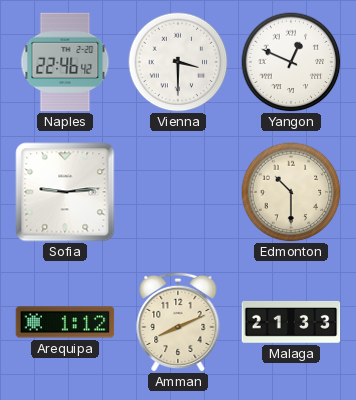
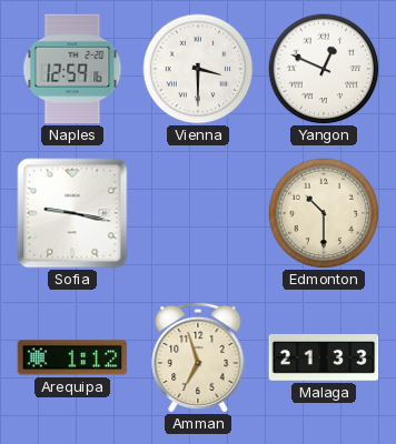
Naples: 22:46 -> 12:59 (72, 69)
Sofia: 9:14 -> 9:17 (72, 213)
Amman: 8:11 -> 6:57 (198, 357)
